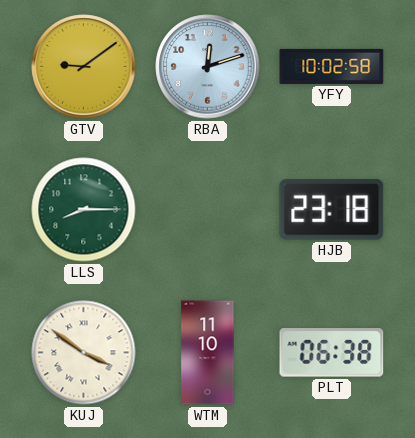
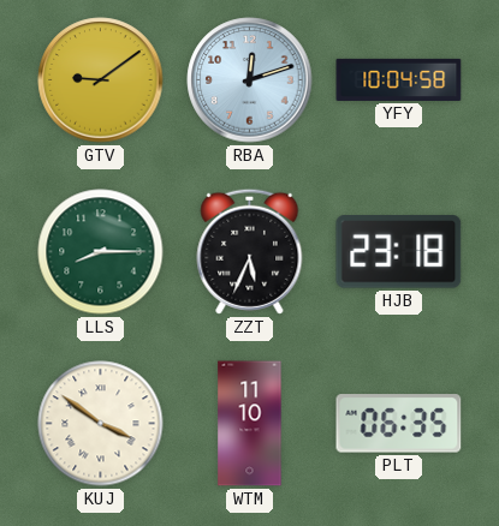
YFY: 10:02 -> 10:04 (399, 79)
ZZT: none -> 5:34 (250, 251)
PLT: 06:38 -> 06:35 (399, 424)
